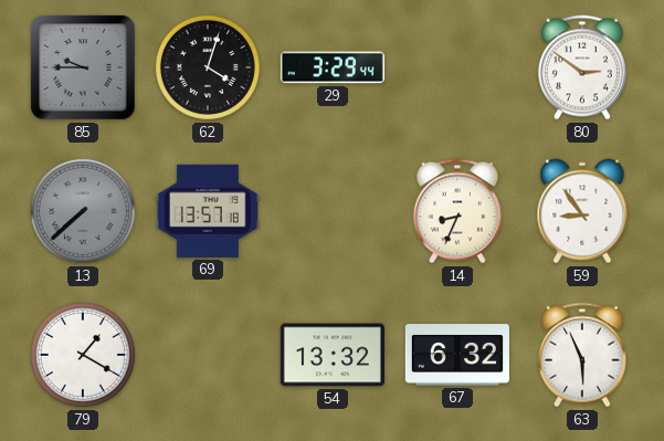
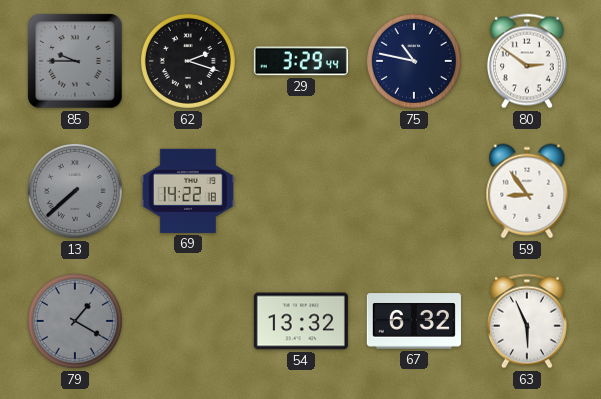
62: 4:03 -> 2:18 (188, 61)
75: none -> 10:47 (414, 61)
69: 13:57 -> 14:22 (188, 191)
14: 8:34 -> none (457, 211)
79 dial: white -> grey (75, 321)
